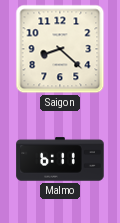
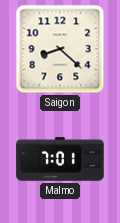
Malmo: 6:11 -> 7:01 (60, 159)
